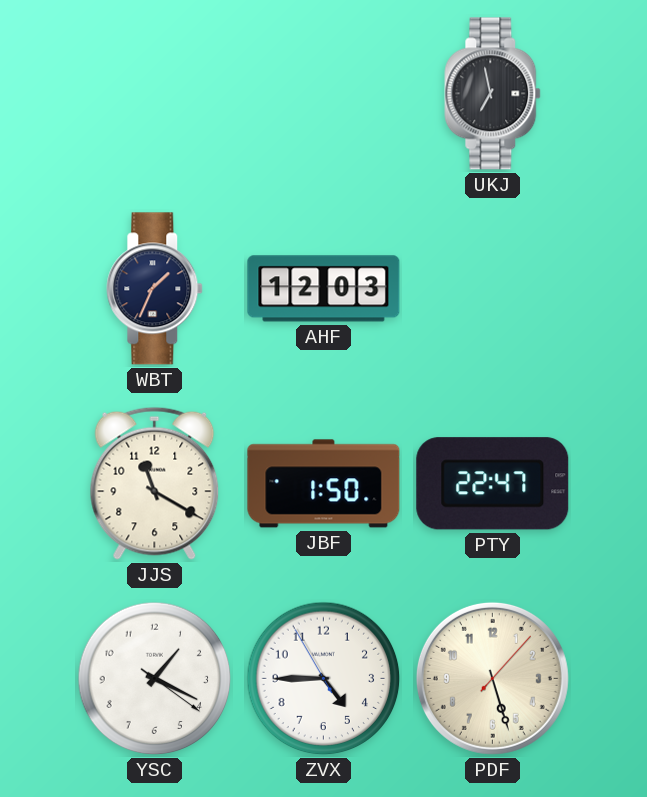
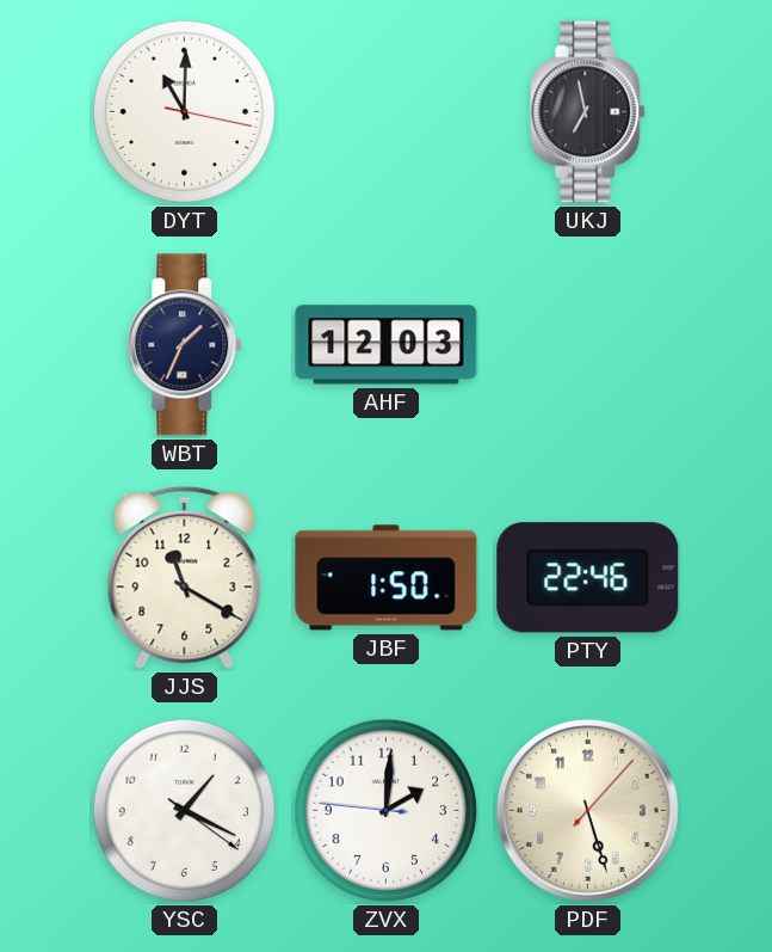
DYT: none -> 11:00 (185, 112)
PTY: 22:47 -> 22:46 (588, 578)
ZVX: 4:44 -> 2:00 (387, 811)
